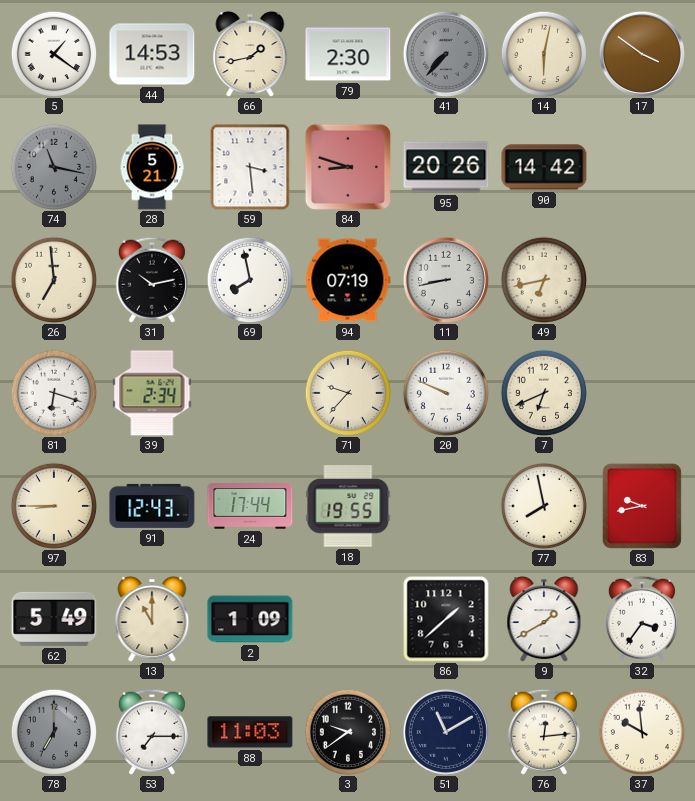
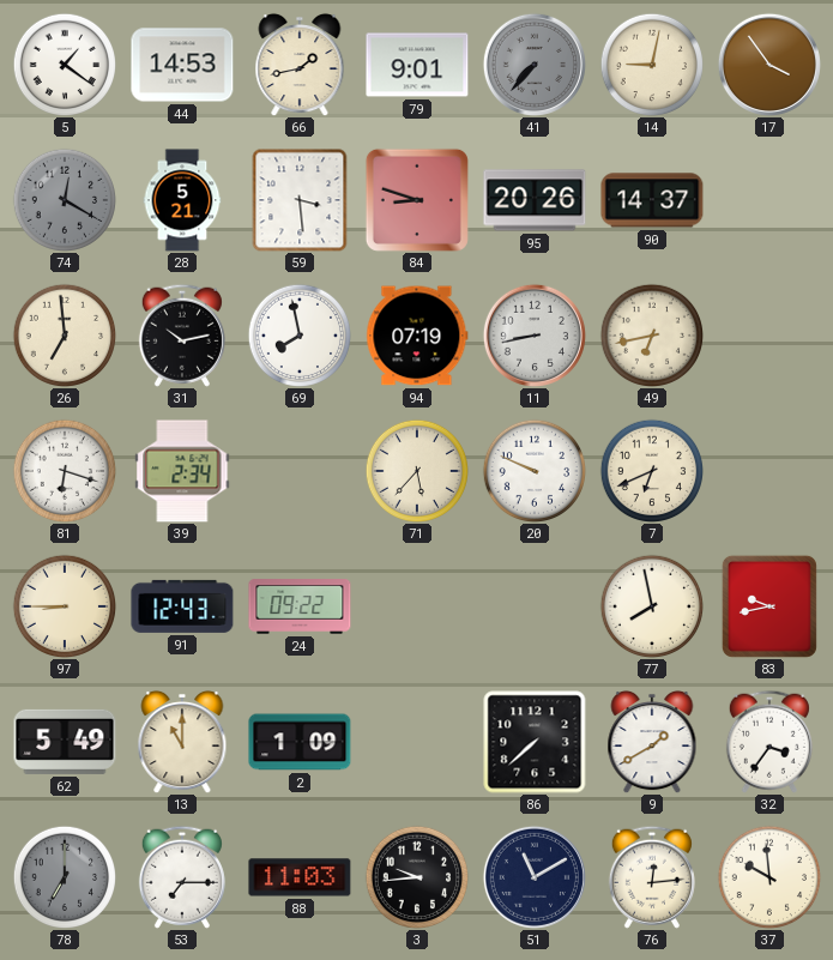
79: 2:30 -> 9:01 (417, 65)
14: 6:02 -> 9:02 (651, 64)
17: 3:51 -> 3:54 (769, 65)
74: 11:17 -> 12:20 (64, 199)
90: 14:42 -> 14:37 (652, 200)
71: 9:37 -> 5:37 (416, 470)
24: 17:44 -> 09:22 (300, 606)
18: 19:55 -> none (348, 506)
86: 1:38 -> 7:38 (535, 742)
3: 9:39 -> 9:44 (416, 876)
